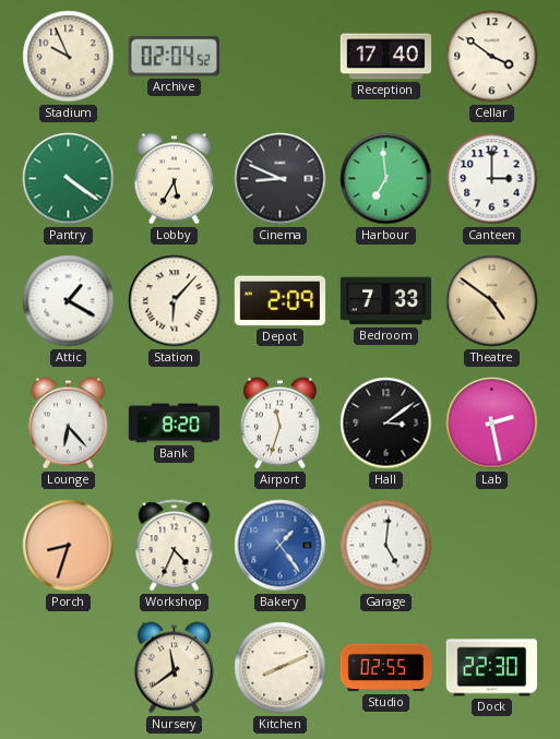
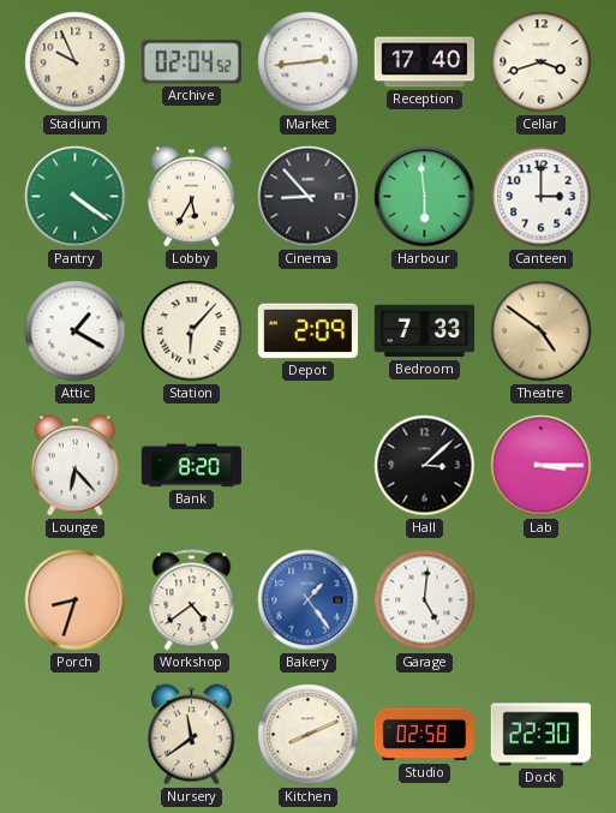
Market: none -> 2:44 (309, 62)
Cellar: 3:51 -> 3:42 (542, 62)
Cinema: 8:49 -> 8:53 (309, 197)
Harbour: 6:59 -> 5:59 (425, 197)
Airport: 11:33 -> none (279, 424)
Hall: 3:09 -> 3:08 (425, 466)
Lab: 2:28 -> 3:15 (542, 466)
Workshop: 4:34 -> 4:39 (192, 600)
Studio: 02:55 -> 02:58 (425, 735)
